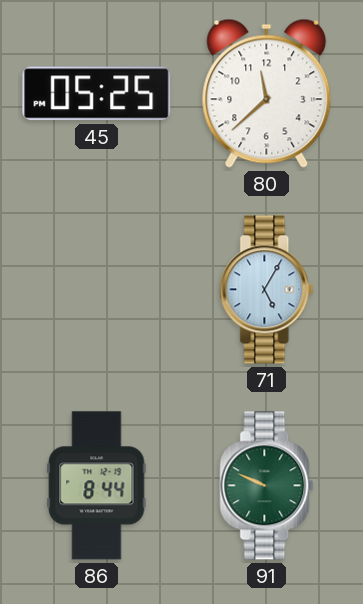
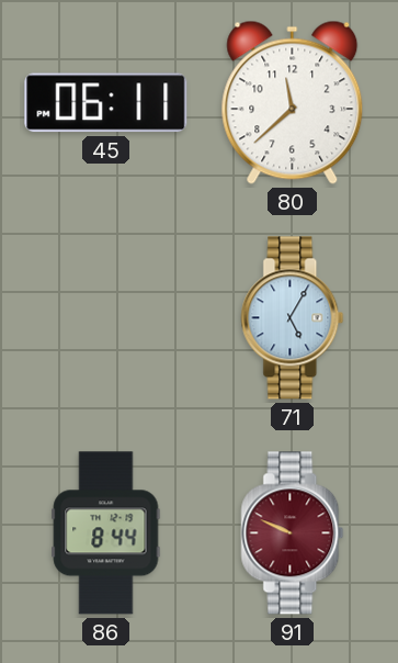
45: 05:25 -> 06:11 (106, 103)
91 dial: green -> burgundy (293, 533)
